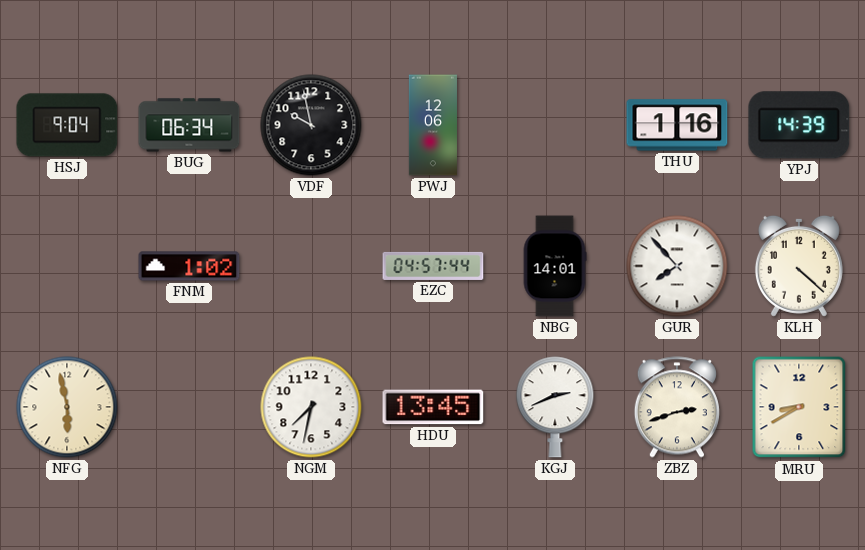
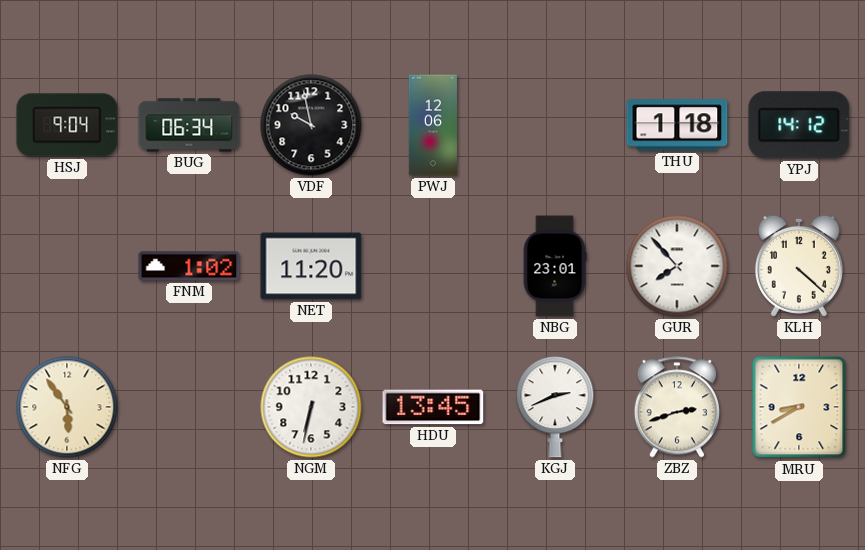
THU: 1:16 -> 1:18 (677, 125)
YPJ: 14:39 -> 14:12 (799, 125)
NET: none -> 11:20 (311, 266)
EZC: 04:57 -> none (433, 266)
NBG: 14:01 -> 23:01 (555, 266)
NFG: 5:58 -> 5:54 (67, 407)
NGM: 7:32 -> 6:32 (311, 407)
